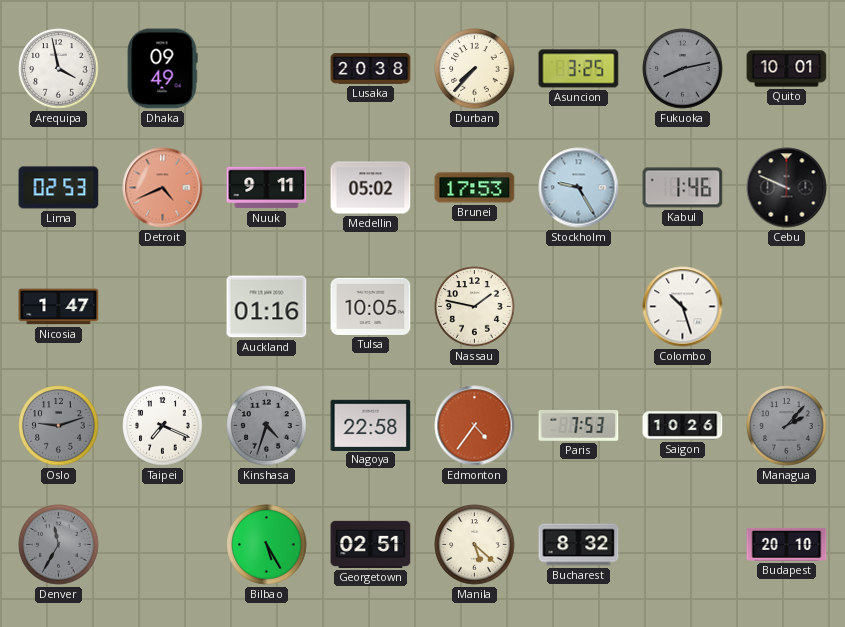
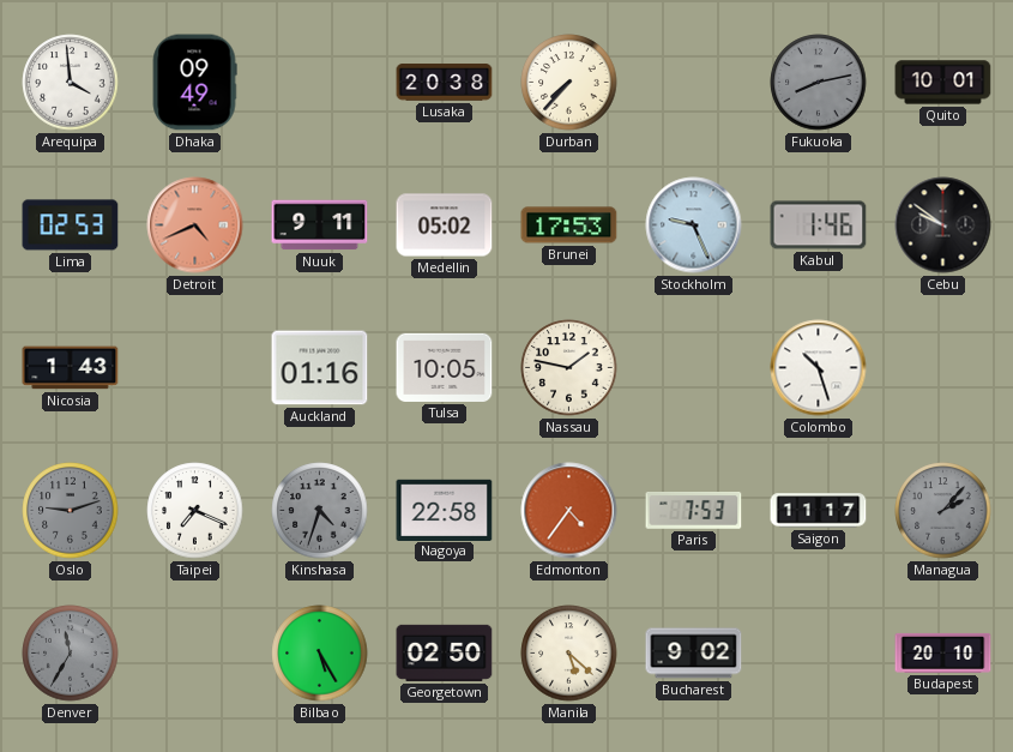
Arequipa: 3:58 -> 3:59 (71, 83)
Asuncion: 3:25 -> none (579, 69)
Stockholm: 9:25 -> 9:26 (694, 225)
Cebu: 9:49 -> 9:51 (943, 225)
Nicosia: 1:47 -> 1:43 (71, 368)
Saigon: 10:26 -> 11:17 (819, 511)
Georgetown: 02:51 -> 02:50 (445, 652)
Bucharest: 8:32 -> 9:02 (694, 654)
